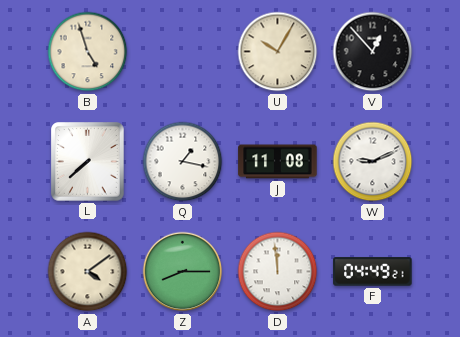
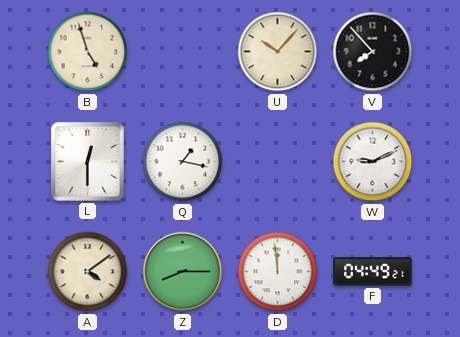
U: 10:05 -> 10:07 (278, 52)
V: 12:53 -> 7:53 (373, 52)
L: 7:38 -> 12:30 (88, 162)
J: 11:08 -> none (278, 162)
